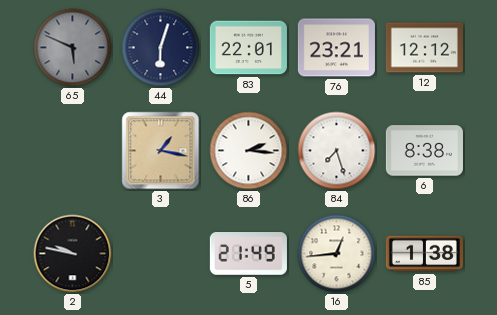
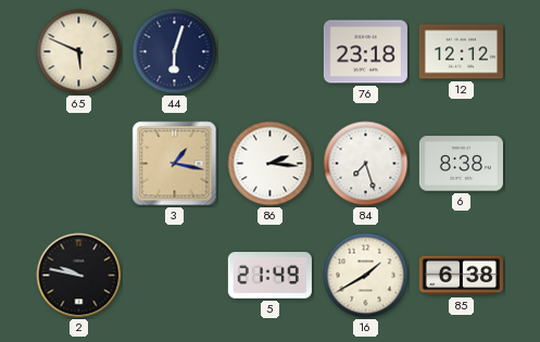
65 dial: grey -> cream (79, 52)
83: 22:01 -> none (248, 48)
76: 23:21 -> 23:18 (365, 52)
16: 12:44 -> 1:40 (366, 276)
85: 1:38 -> 6:38 (461, 276)
